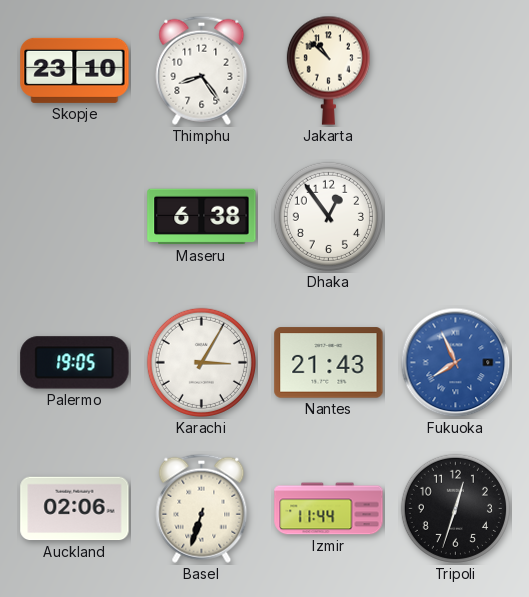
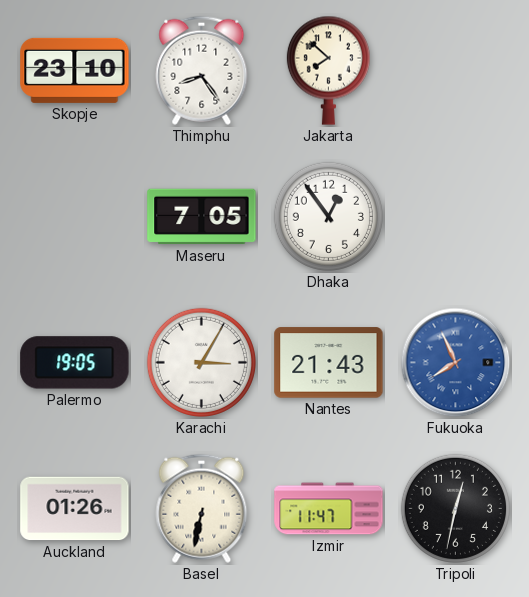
Jakarta: 10:52 -> 7:52 (328, 70)
Maseru: 6:38 -> 7:05 (202, 217)
Auckland: 02:06 -> 01:26 (75, 509)
Basel: 6:33 -> 6:32 (202, 508)
Izmir: 11:44 -> 11:47 (329, 509)
Tripoli: 12:33 -> 12:32 (455, 508)
